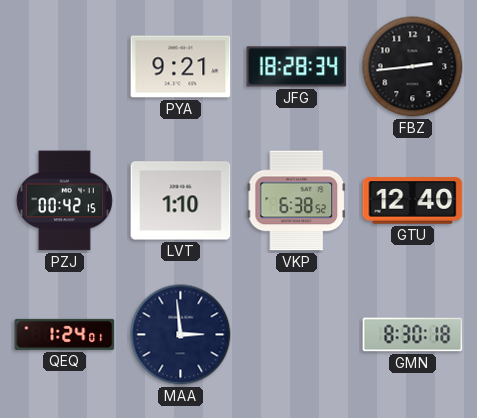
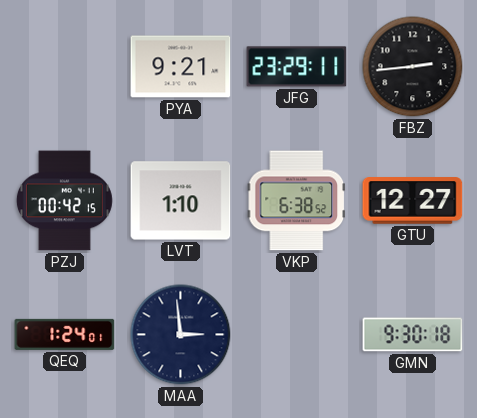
JFG: 18:28 -> 23:29 (297, 67)
GTU: 12:40 -> 12:27 (413, 201)
GMN: 8:30 -> 9:30 (413, 335)
